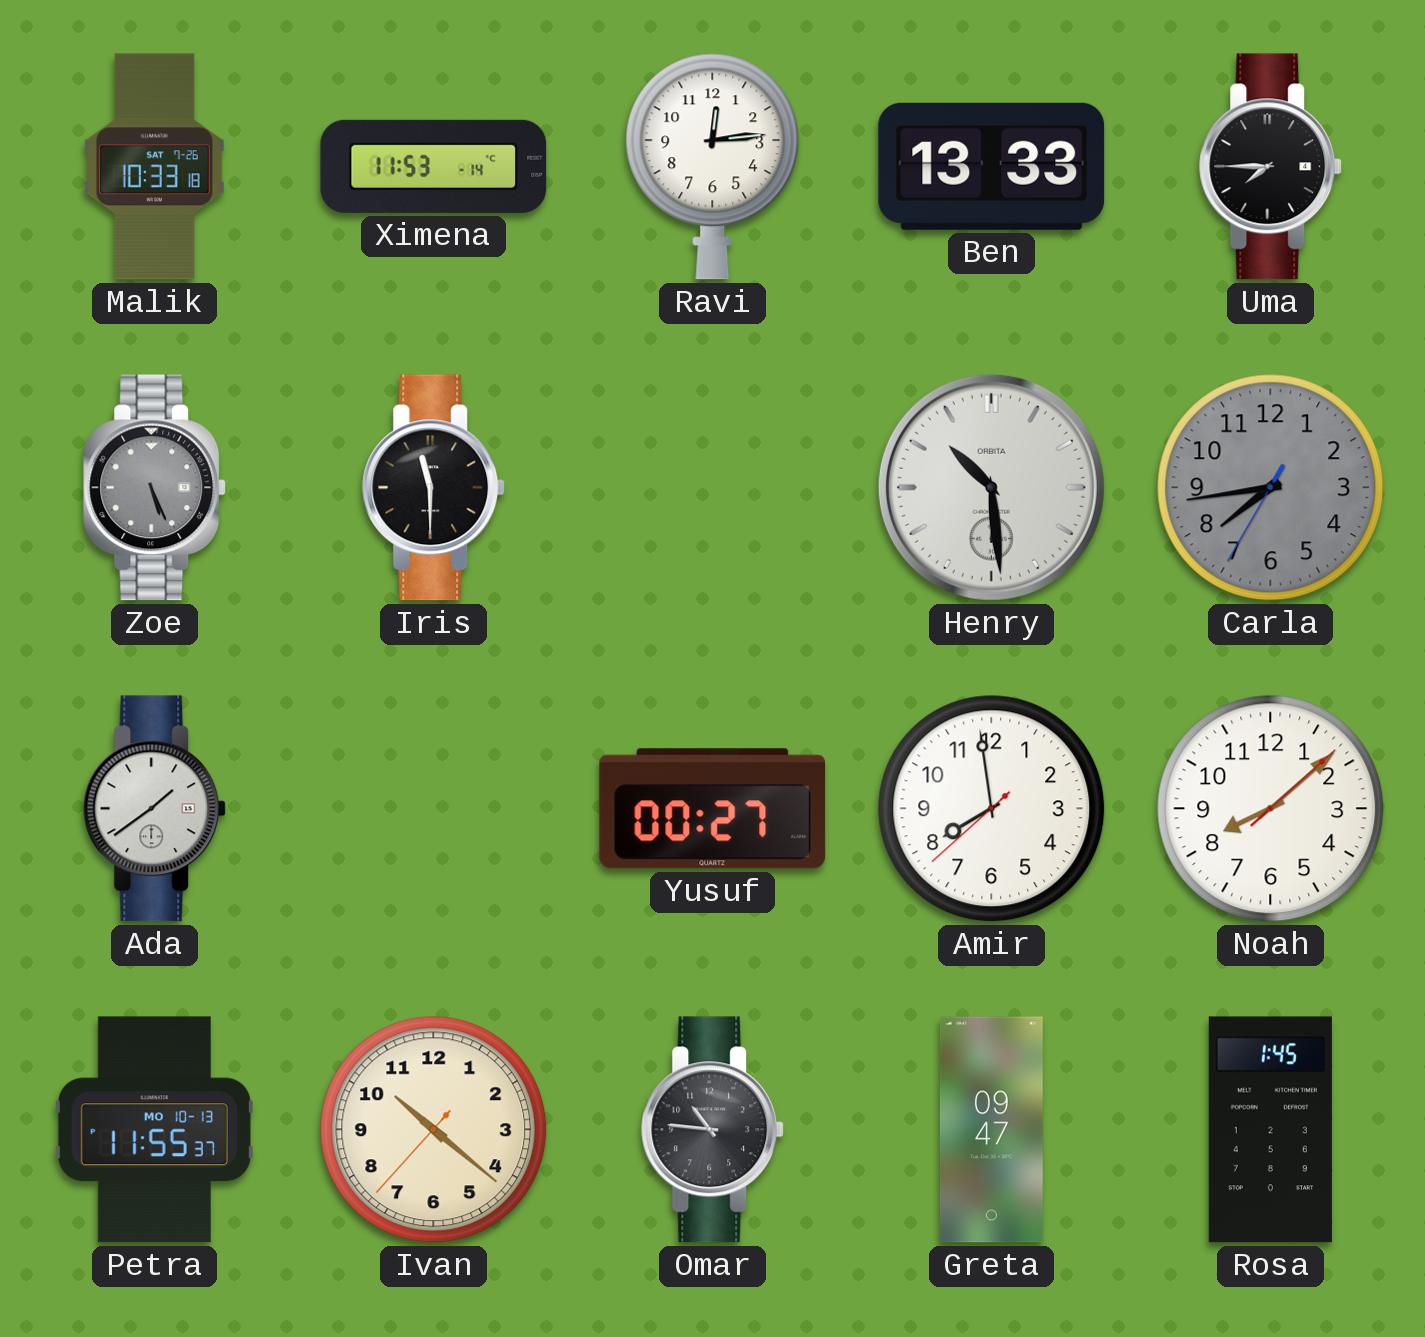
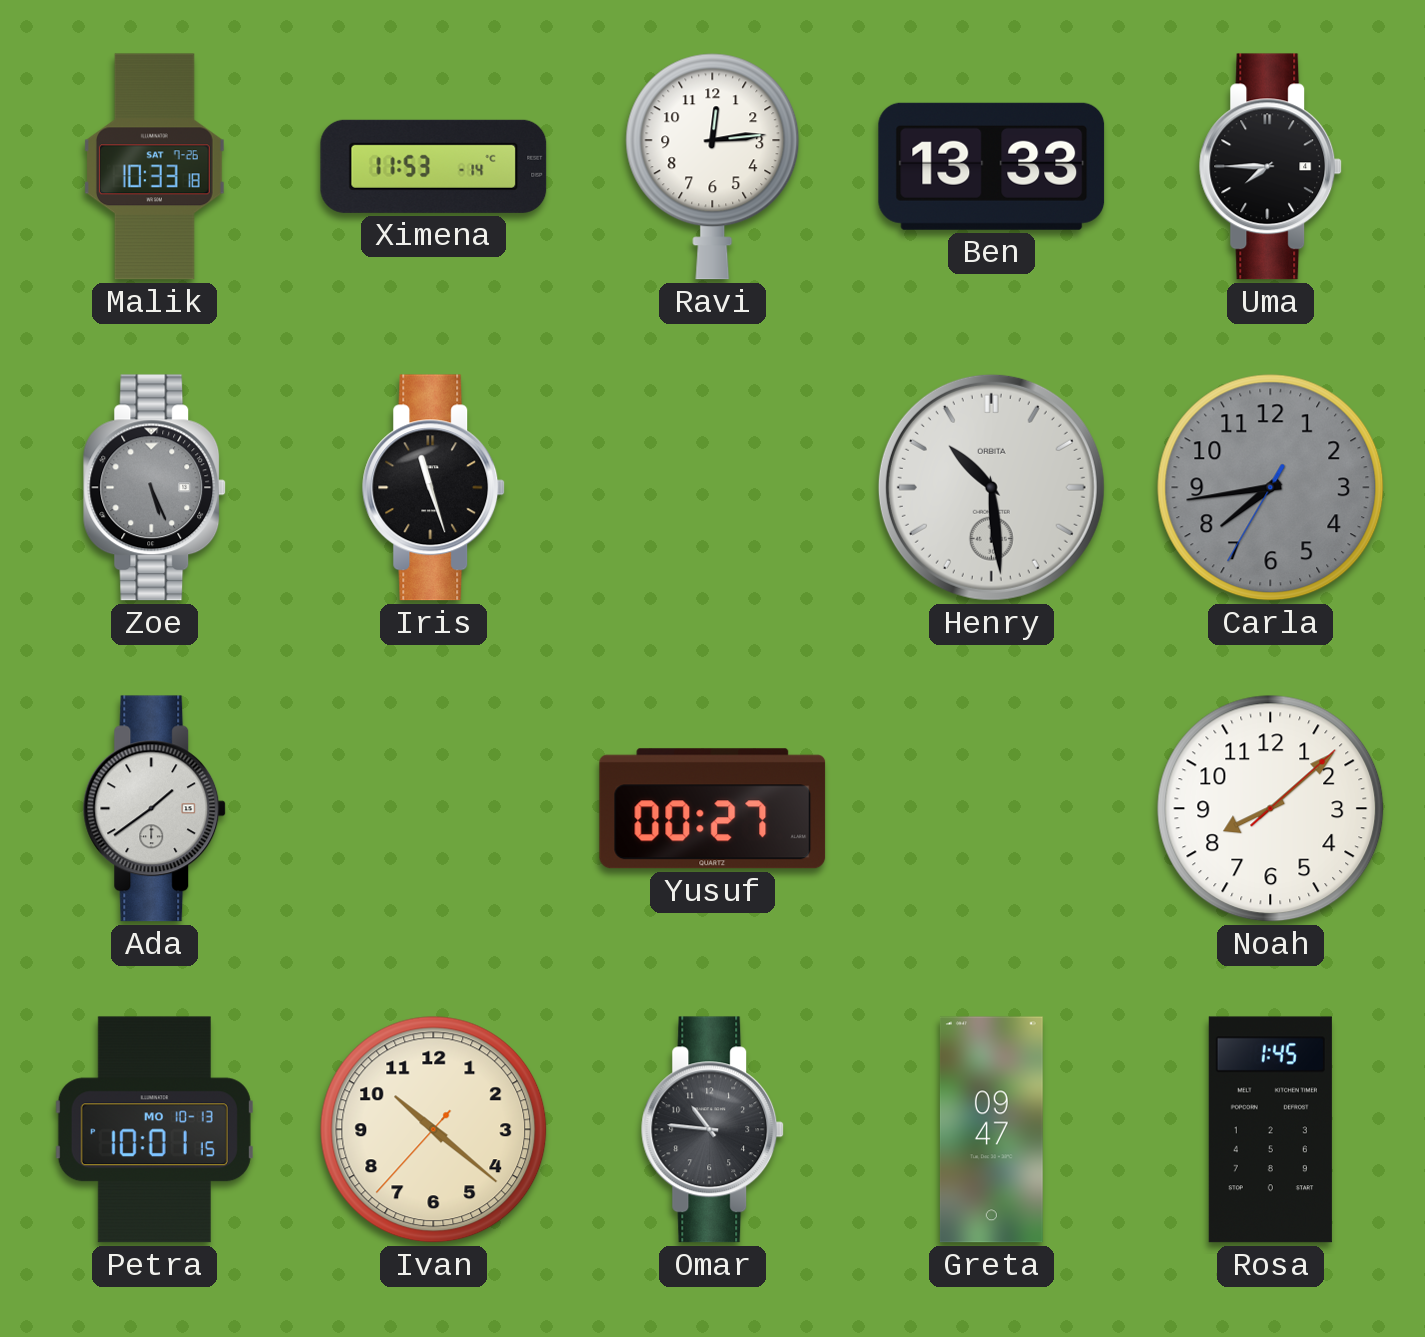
Iris: 11:30 -> 11:27 (434, 488)
Amir: 7:58 -> none (992, 809)
Petra: 11:55 -> 10:01 (154, 1130)
